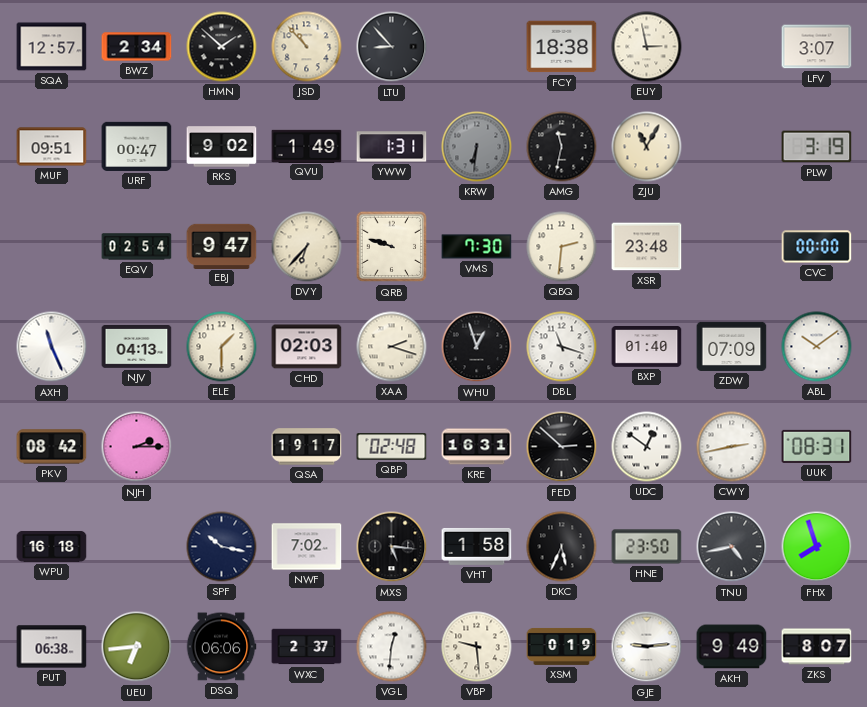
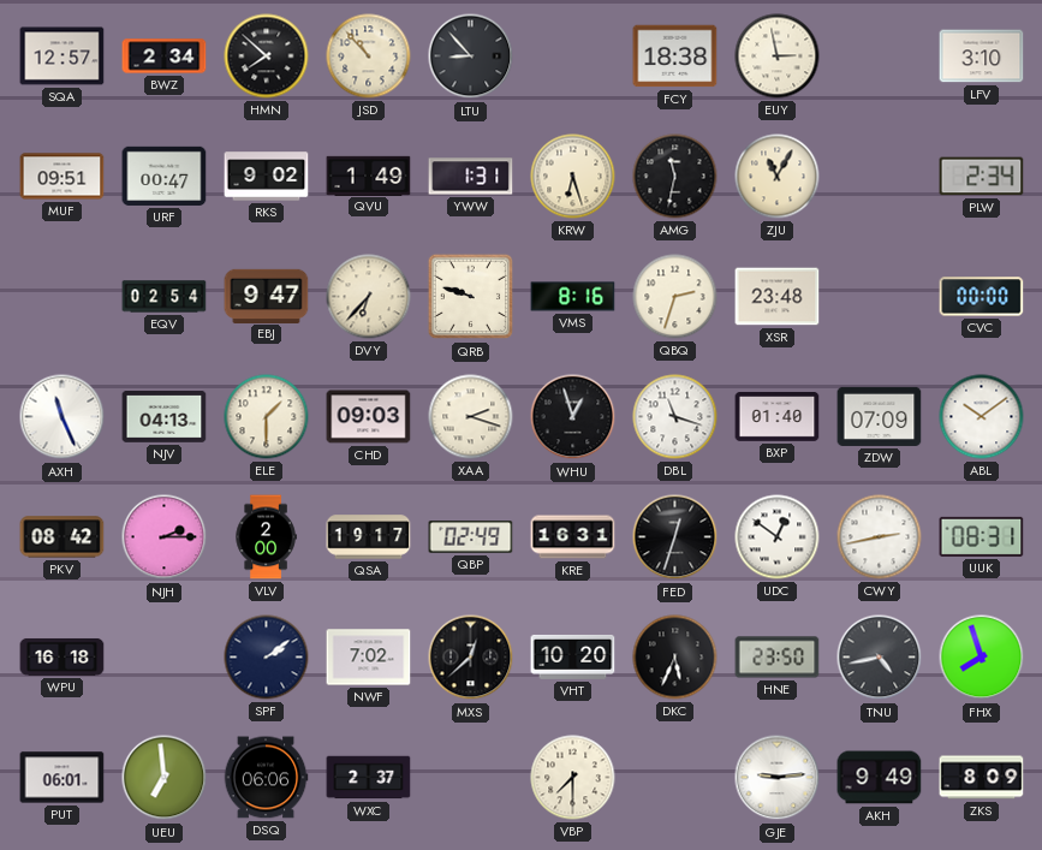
HMN: 1:52 -> 7:52 (267, 57)
LFV: 3:07 -> 3:10 (982, 57)
KRW: 6:31 -> 6:27 (573, 177)
KRW dial: grey -> cream (573, 177)
PLW: 3:19 -> 2:34 (982, 177)
VMS: 7:30 -> 8:16 (573, 297)
QBQ: 2:31 -> 2:33 (675, 297)
CHD: 02:03 -> 09:03 (369, 417)
VLV: none -> 2:00 (266, 537)
QBP: 02:48 -> 02:49 (471, 537)
FED: 2:52 -> 12:33 (675, 537)
SPF: 10:17 -> 2:09 (267, 658)
MXS: 5:16 -> 12:38 (471, 658)
VHT: 1:58 -> 10:20 (573, 656)
PUT: 06:38 -> 06:01 (62, 778)
UEU: 6:44 -> 6:59 (165, 778)
VGL: 12:31 -> none (392, 647)
VBP: 9:29 -> 7:30 (573, 778)
XSM: 0:19 -> none (562, 646)
ZKS: 8:07 -> 8:09 (982, 778)
